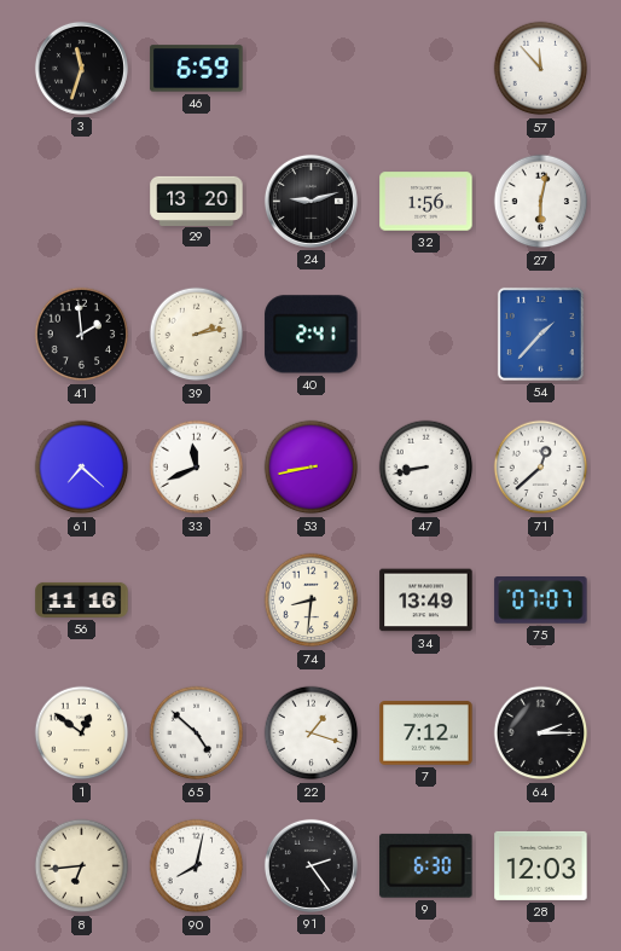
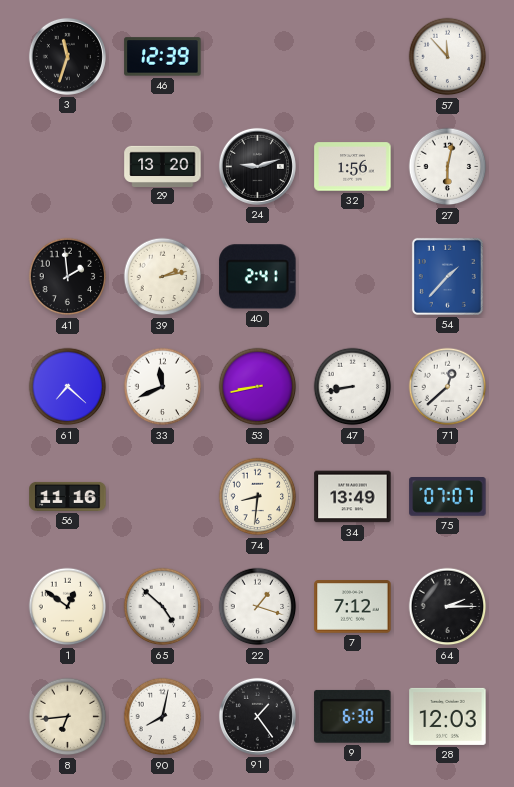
46: 6:59 -> 12:39 (163, 57)
91: 2:24 -> 1:24 (257, 716)
